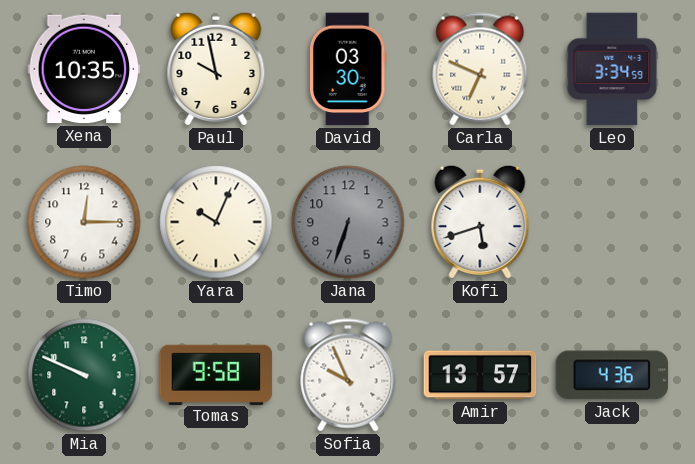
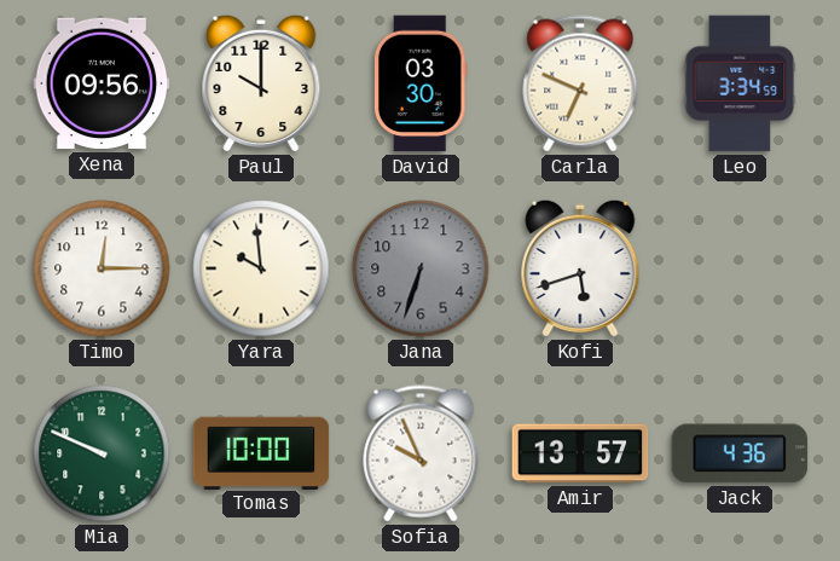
Xena: 10:35 -> 09:56 (102, 83)
Paul: 9:58 -> 10:00 (261, 83)
Yara: 10:04 -> 9:59 (261, 268)
Tomas: 9:58 -> 10:00 (261, 452)
